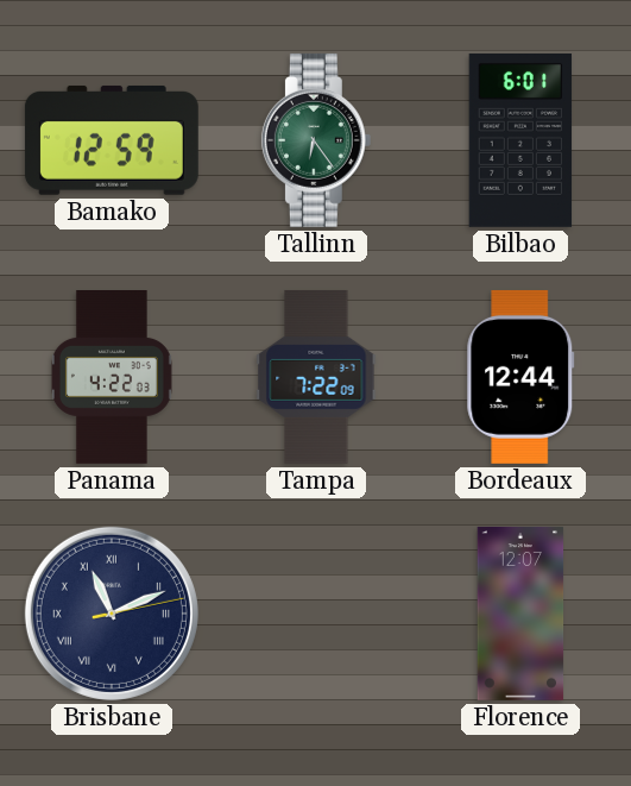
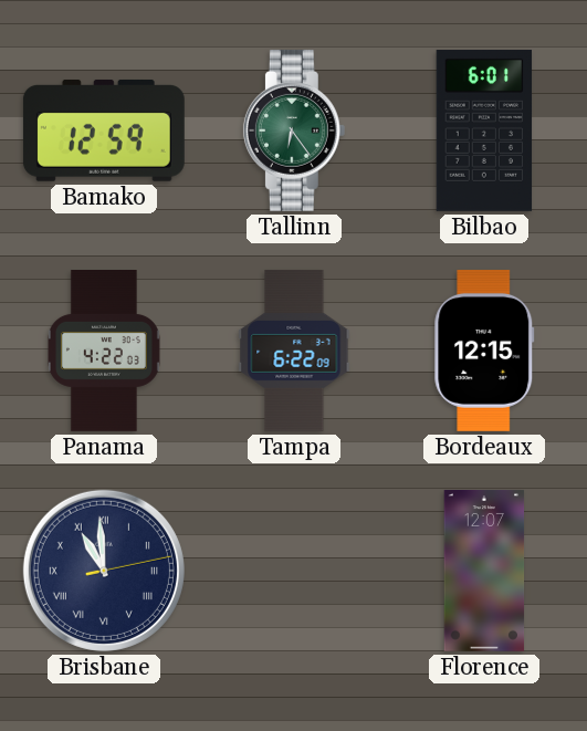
Tampa: 7:22 -> 6:22 (294, 351)
Bordeaux: 12:44 -> 12:15 (484, 351)
Brisbane: 11:11 -> 10:59 (104, 571)
